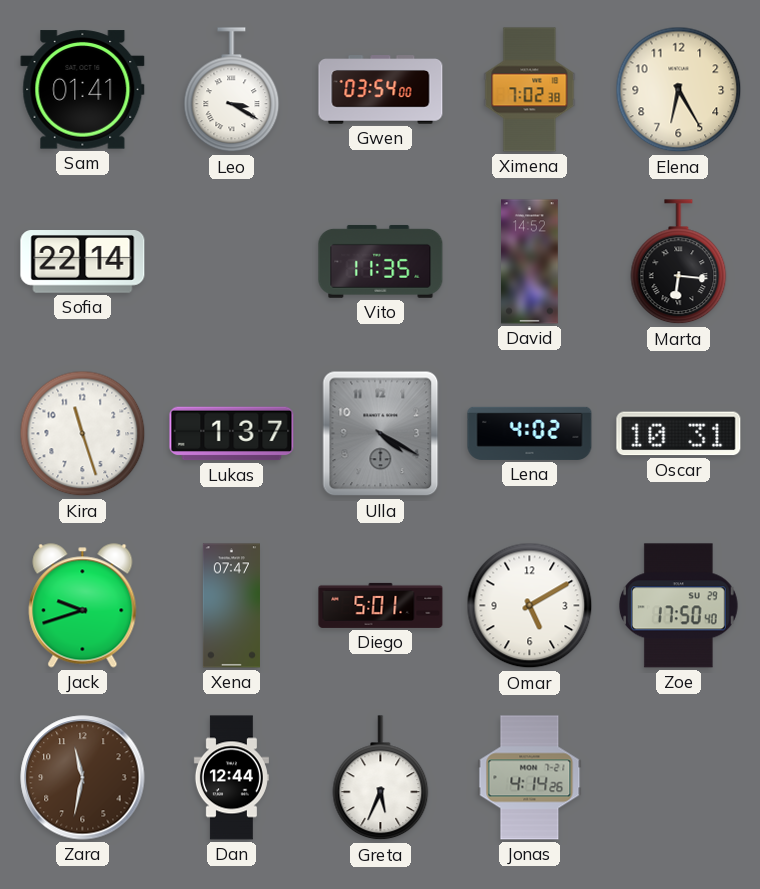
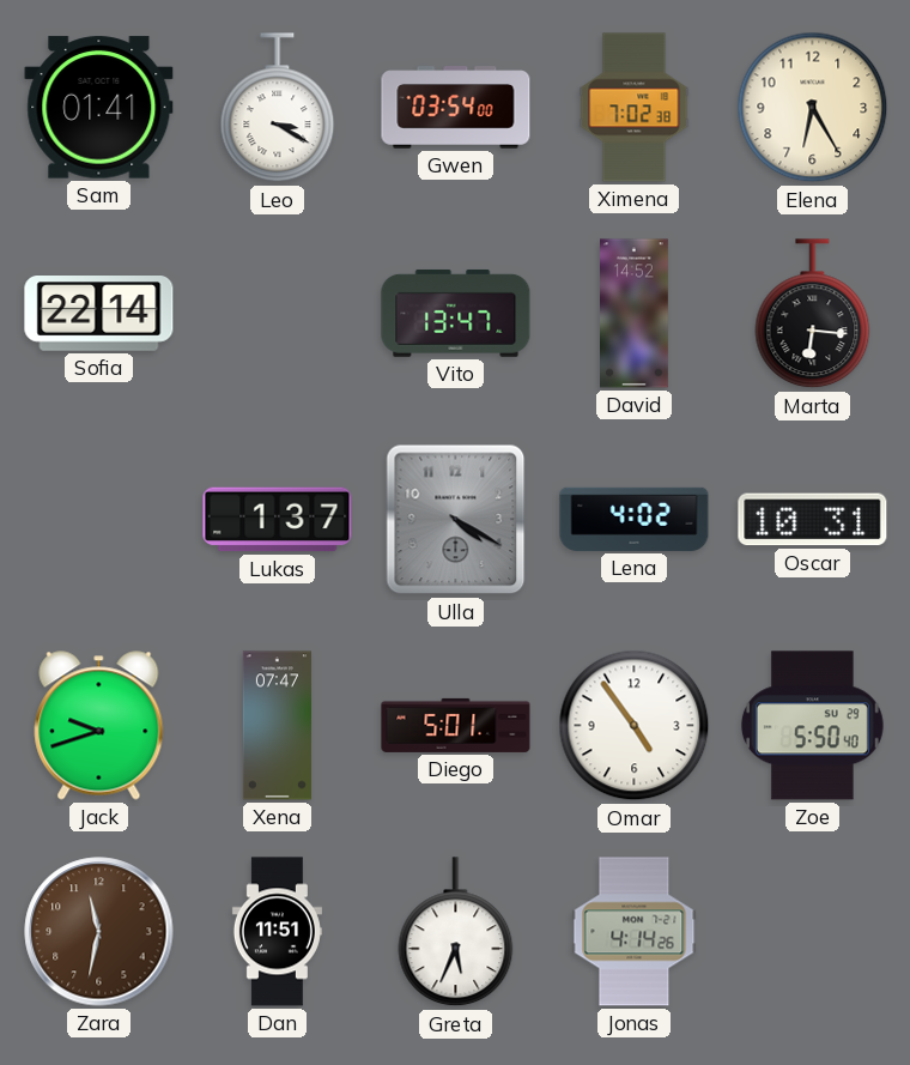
Vito: 11:35 -> 13:47 (456, 313)
Kira: 11:27 -> none (83, 434)
Omar: 5:10 -> 4:54 (635, 726)
Zoe: 17:50 -> 5:50 (812, 726)
Dan: 12:44 -> 11:51 (277, 932)
